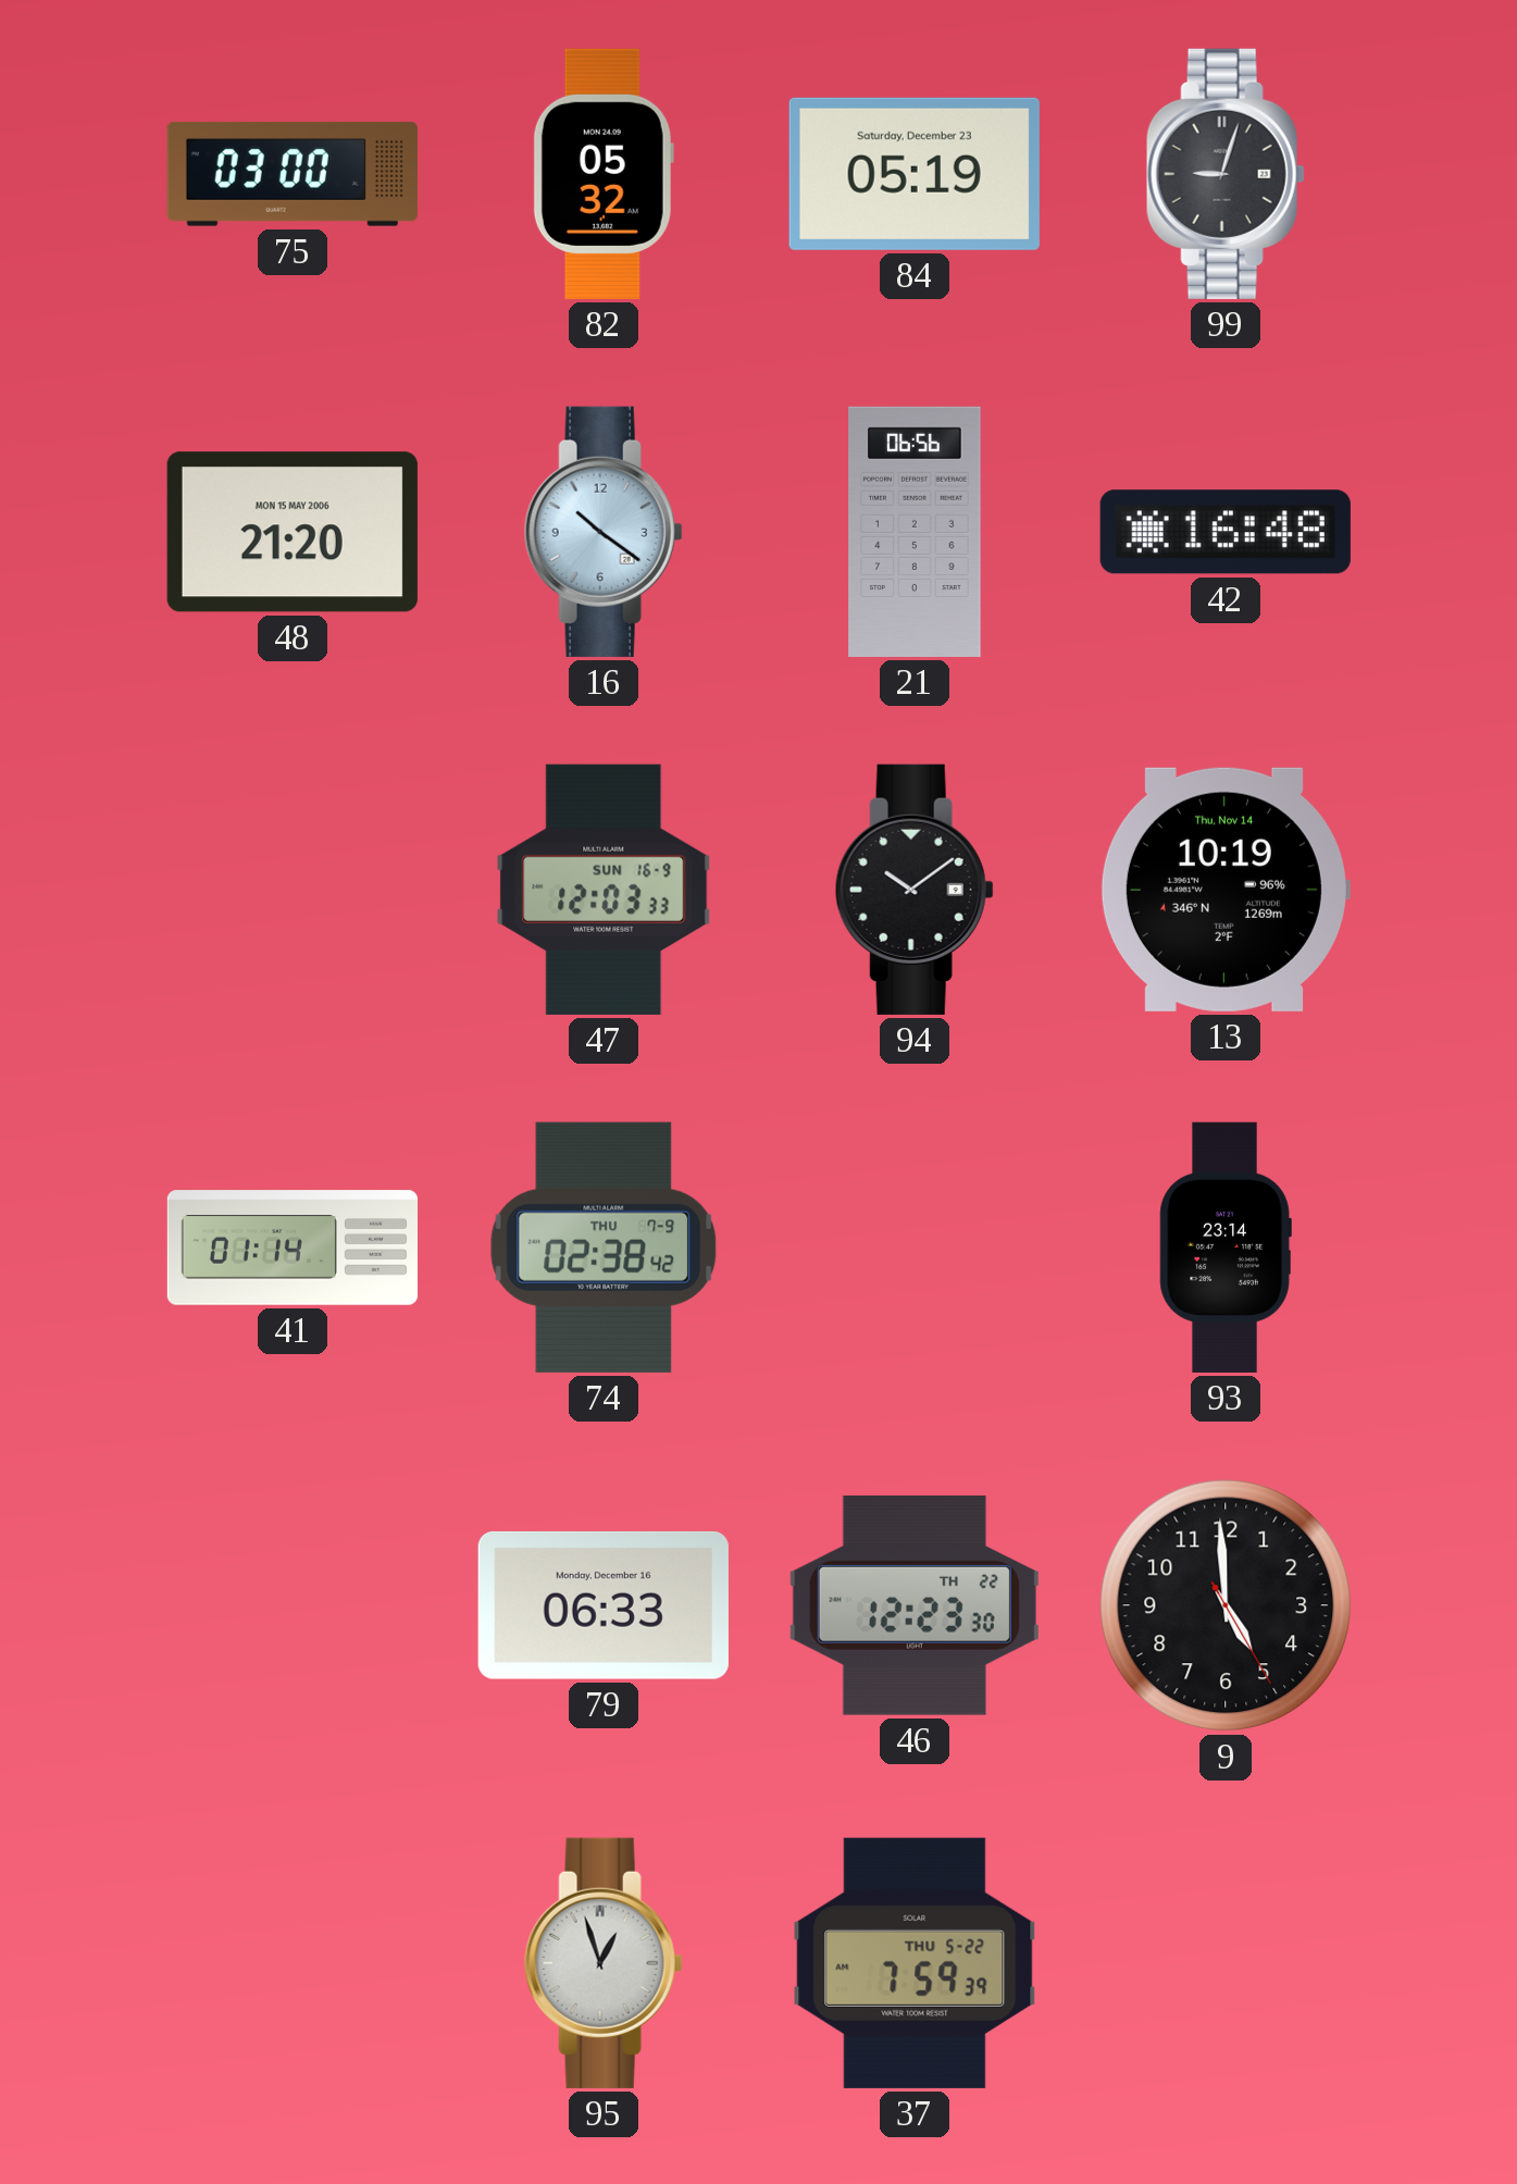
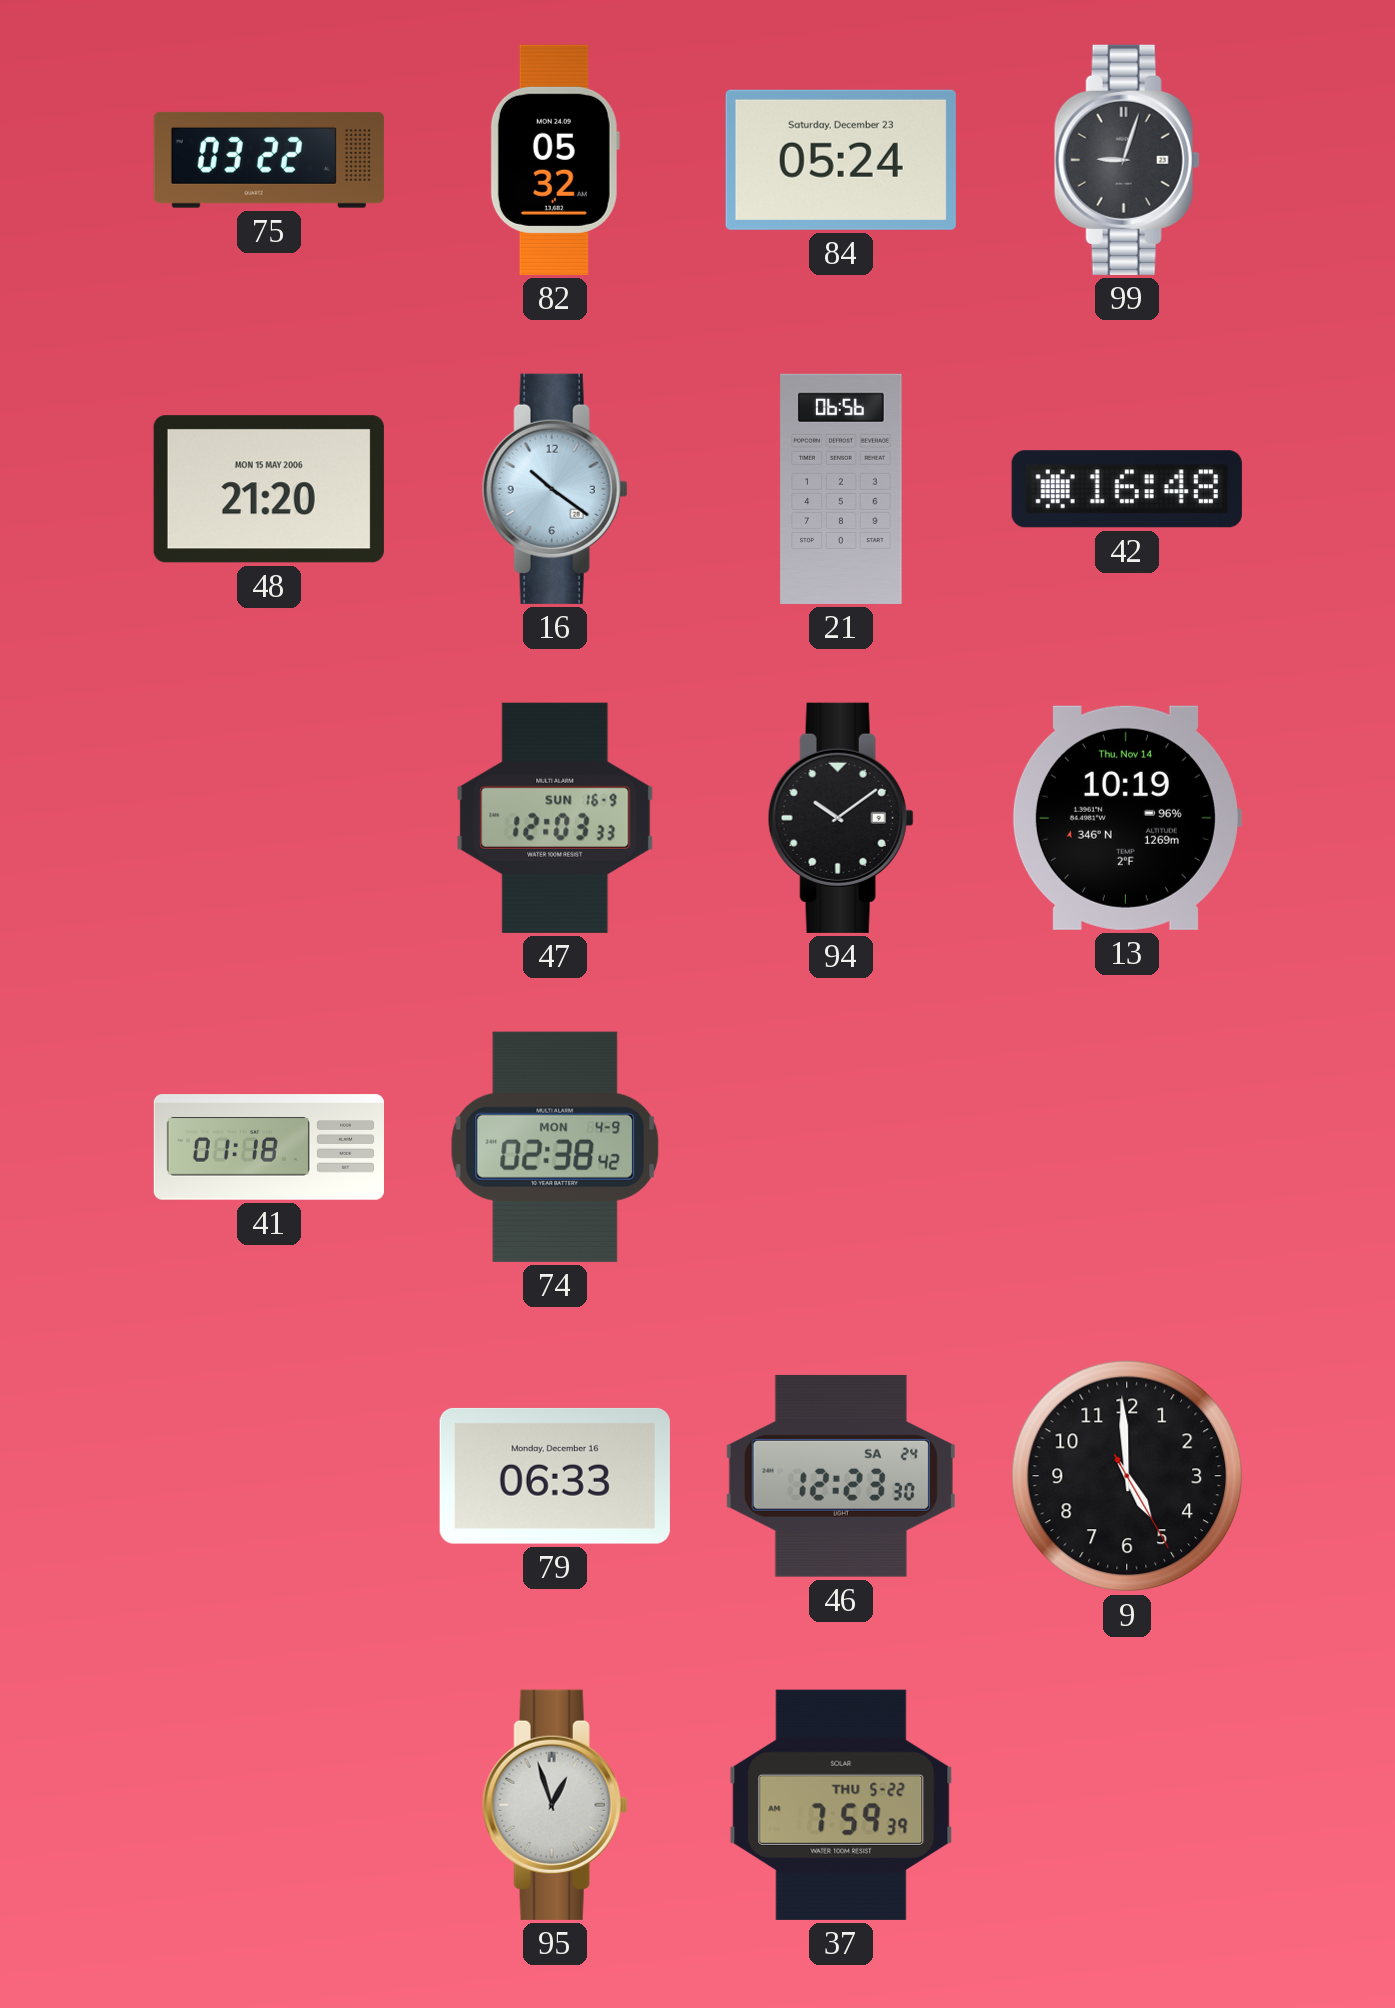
75: 03:00 -> 03:22 (269, 160)
84: 05:19 -> 05:24 (841, 160)
41: 01:14 -> 01:18 (268, 1147)
74 date: THU 7-9 -> MON 4-9 (555, 1147)
93: 23:14 -> none (1226, 1248)
46 date: TH 22 -> SA 24 (841, 1476)
